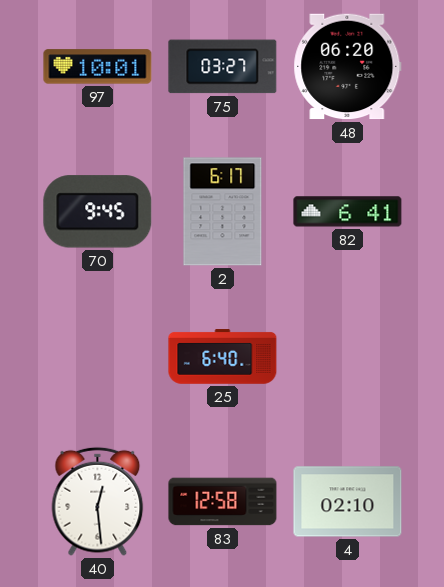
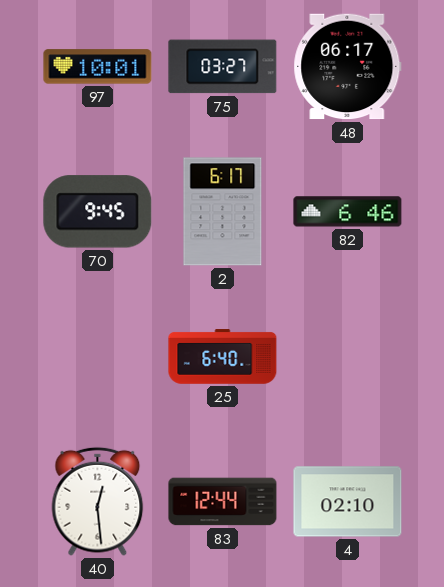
48: 06:20 -> 06:17 (348, 67)
82: 6:41 -> 6:46 (348, 212)
83: 12:58 -> 12:44 (223, 502)
